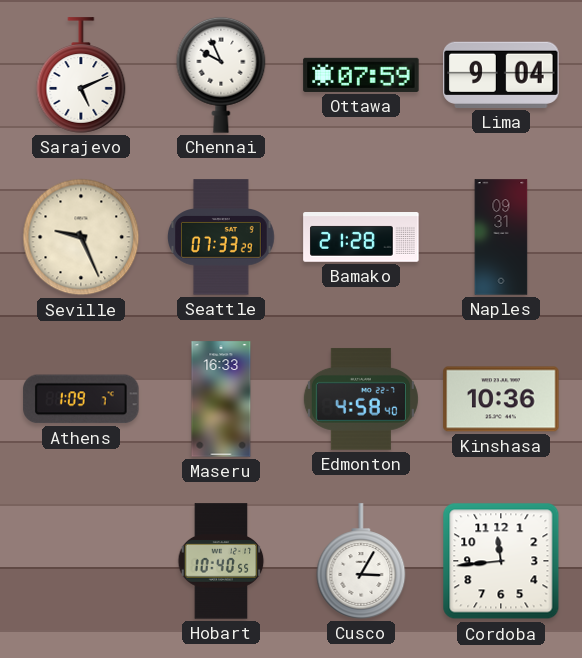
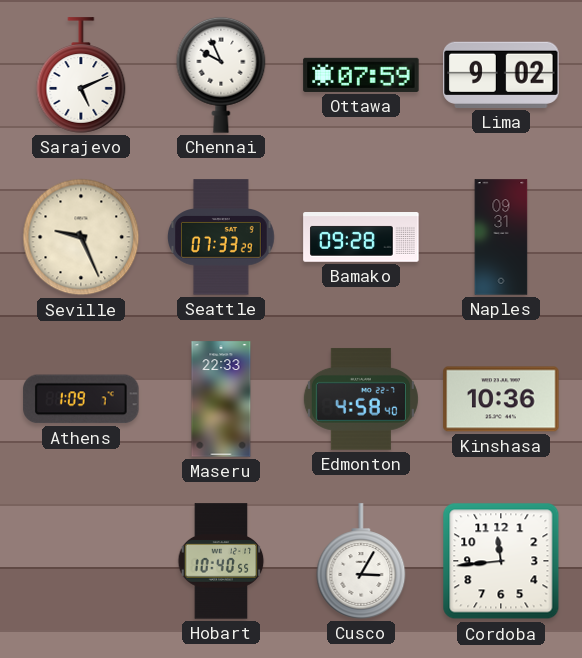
Lima: 9:04 -> 9:02 (501, 75)
Bamako: 21:28 -> 09:28 (361, 238)
Maseru: 16:33 -> 22:33 (221, 399)
